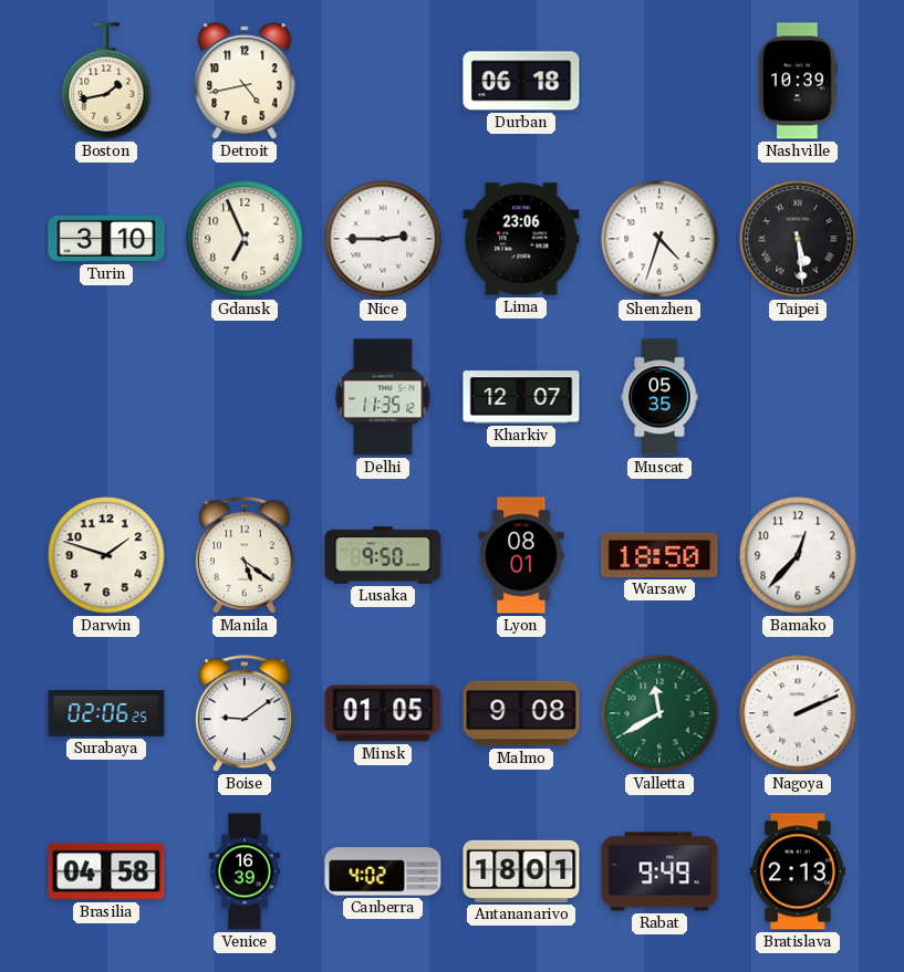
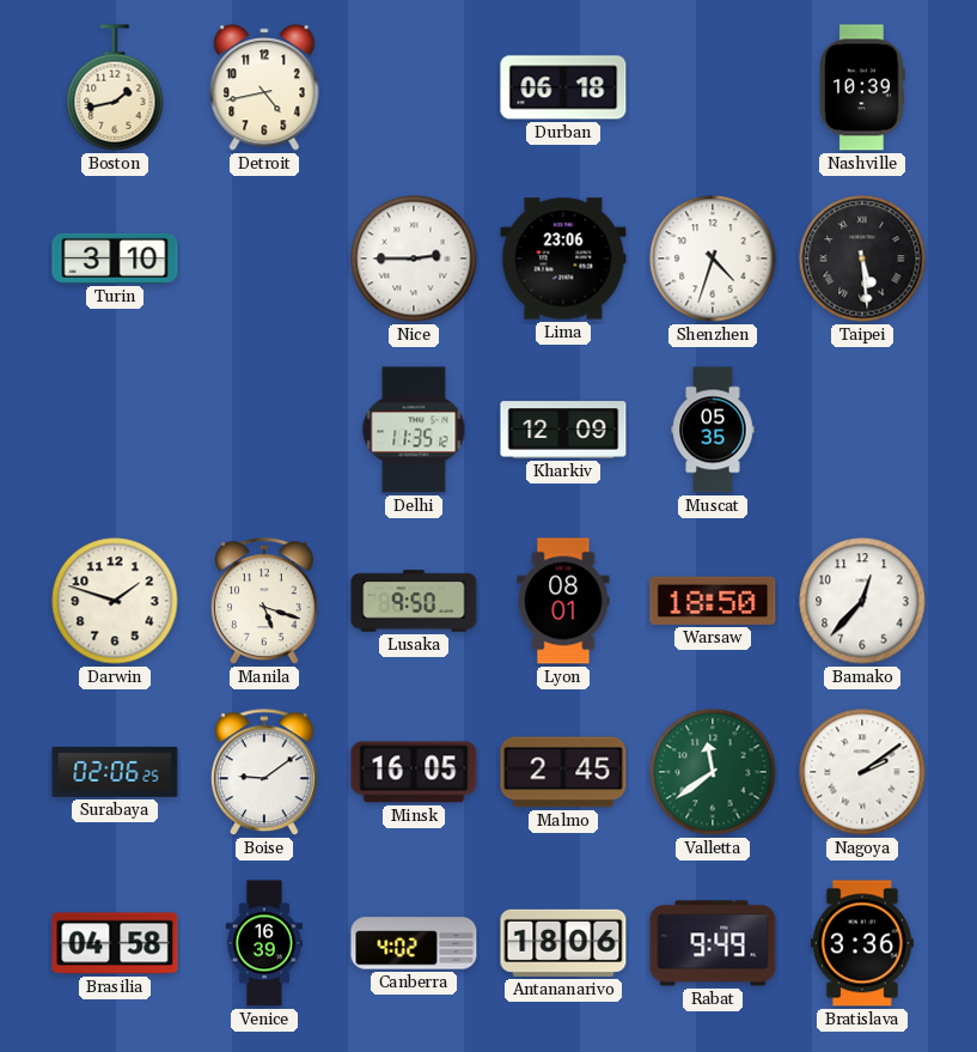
Gdansk: 6:56 -> none (245, 239)
Kharkiv: 12:07 -> 12:09 (563, 430)
Manila: 5:21 -> 5:18 (265, 602)
Minsk: 01:05 -> 16:05 (414, 772)
Malmo: 9:08 -> 2:45 (563, 772)
Valletta: 11:40 -> 11:39 (713, 772)
Nagoya: 2:11 -> 2:09 (862, 772)
Antananarivo: 18:01 -> 18:06 (563, 943)
Bratislava: 2:13 -> 3:36 (862, 943)
